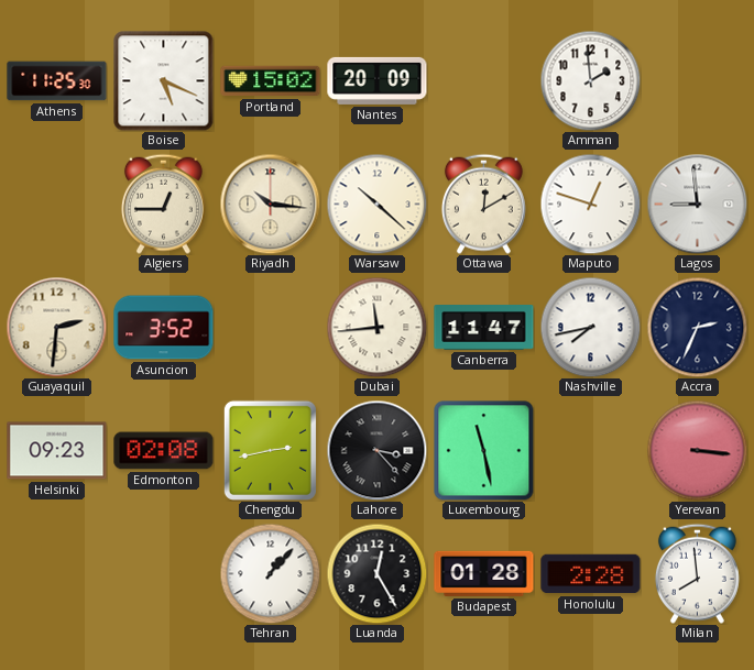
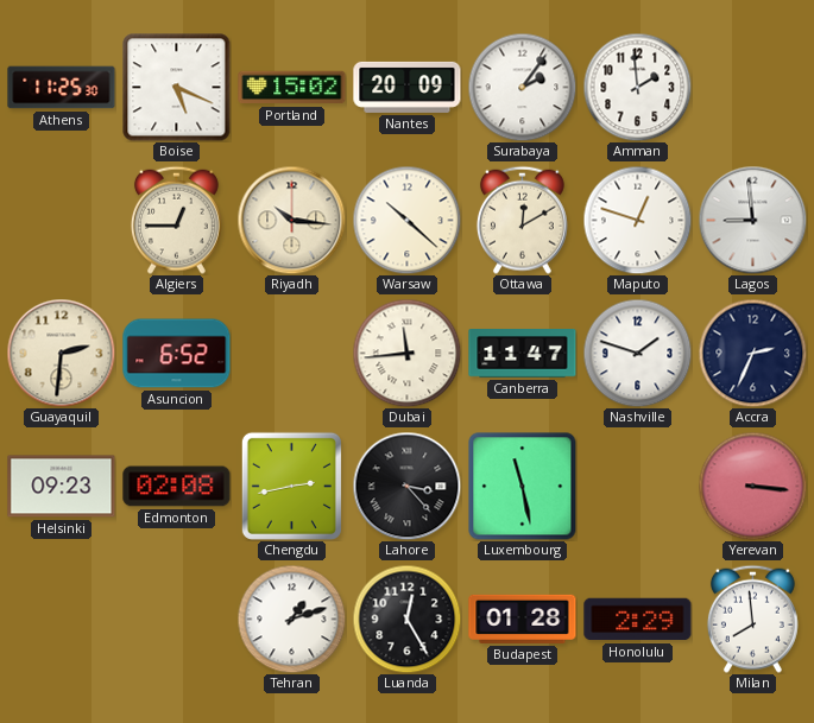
Surabaya: none -> 2:06 (522, 87)
Asuncion: 3:52 -> 6:52 (177, 354)
Nashville: 7:43 -> 1:48 (637, 353)
Tehran: 1:07 -> 1:12 (291, 619)
Honolulu: 2:28 -> 2:29 (638, 620)
